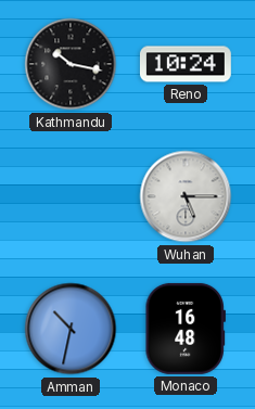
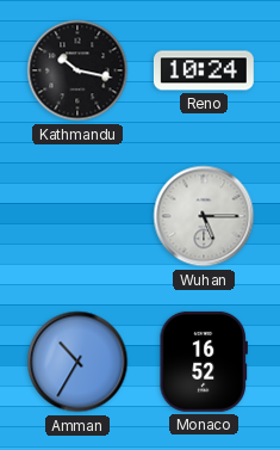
Amman: 10:32 -> 10:35 (77, 362)
Monaco: 16:48 -> 16:52 (203, 362)
